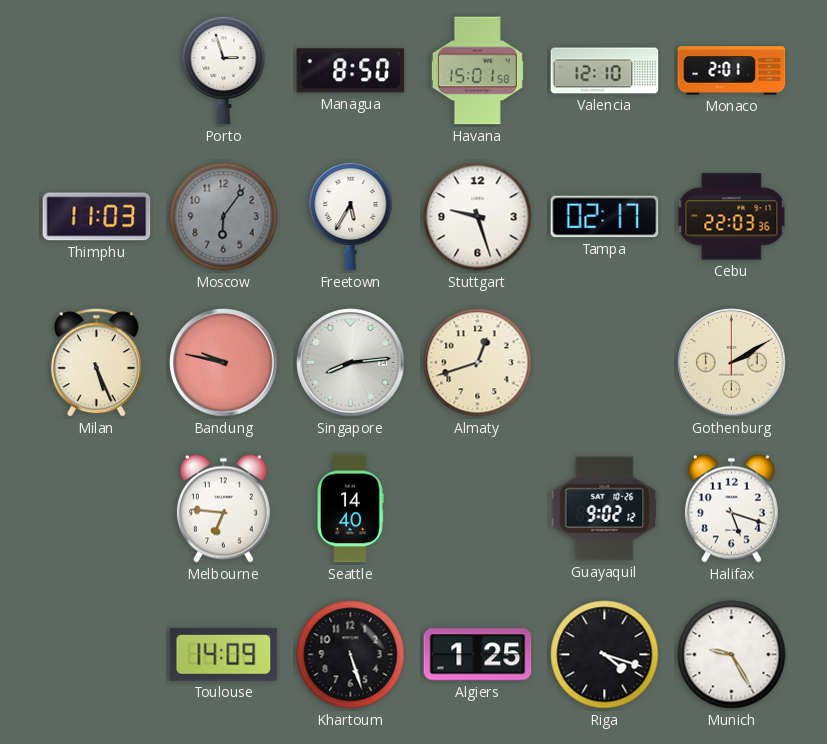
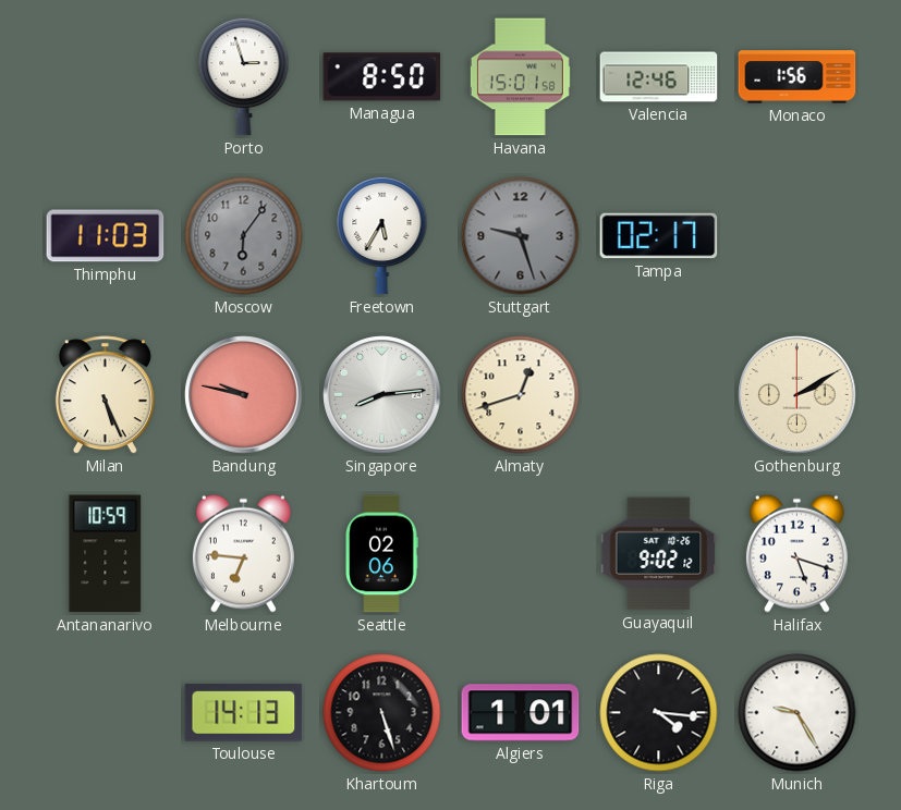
Valencia: 12:10 -> 12:46 (659, 77)
Monaco: 2:01 -> 1:56 (797, 77)
Stuttgart dial: white -> grey (521, 236)
Cebu: 22:03 -> none (732, 217)
Antananarivo: none -> 10:59 (106, 554)
Seattle: 14:40 -> 02:06 (381, 554)
Toulouse: 14:09 -> 14:13 (244, 713)
Algiers: 1:25 -> 1:01 (521, 713)
Riga: 4:18 -> 4:16 (659, 713)
